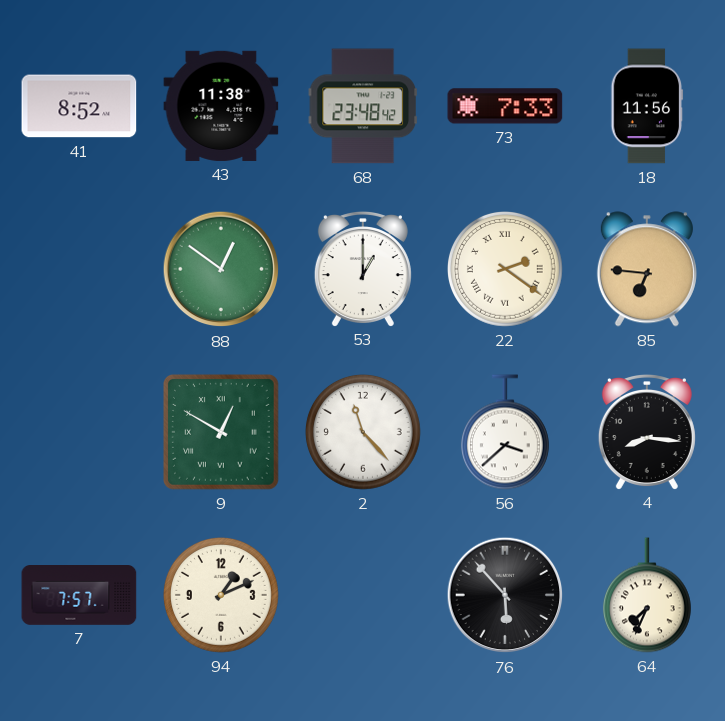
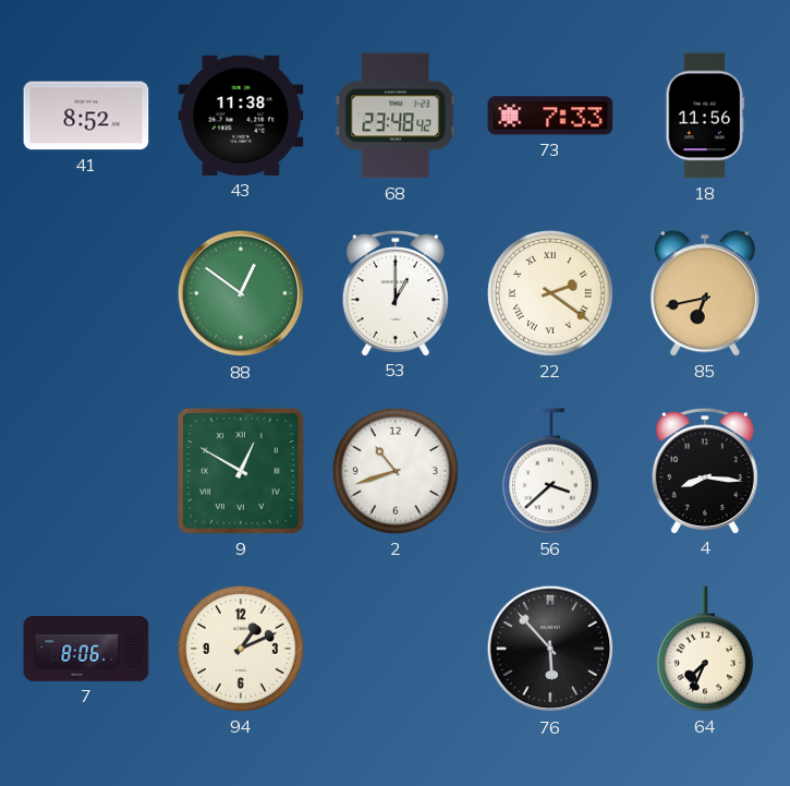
85: 6:46 -> 6:43 (705, 293)
2: 11:23 -> 10:42 (397, 472)
7: 7:57 -> 8:06 (86, 650)
